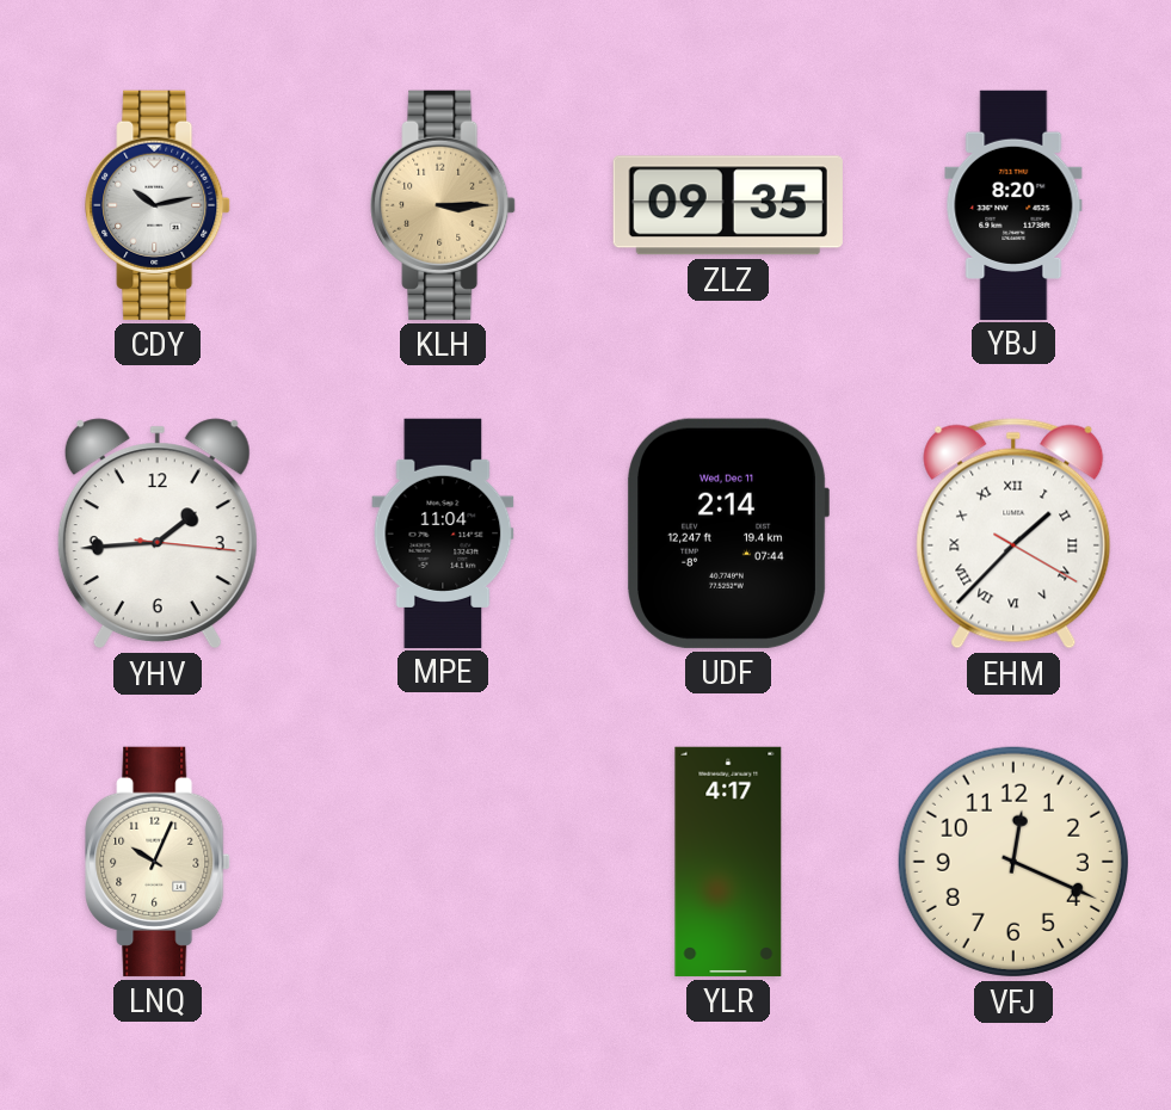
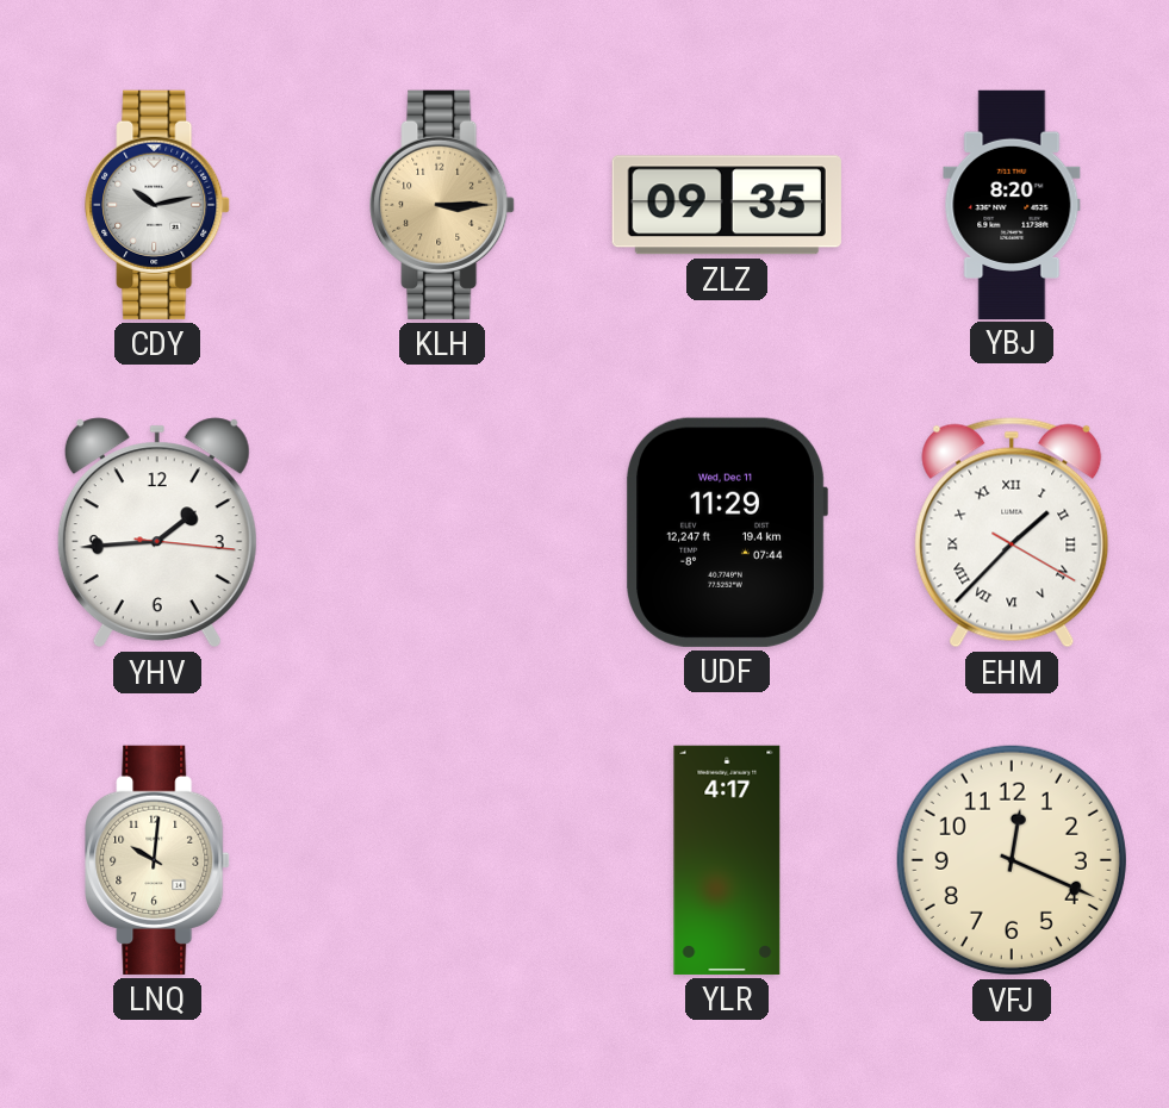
MPE: 11:04 -> none (443, 532)
UDF: 2:14 -> 11:29 (726, 533)
LNQ: 10:04 -> 10:01 (157, 860)
